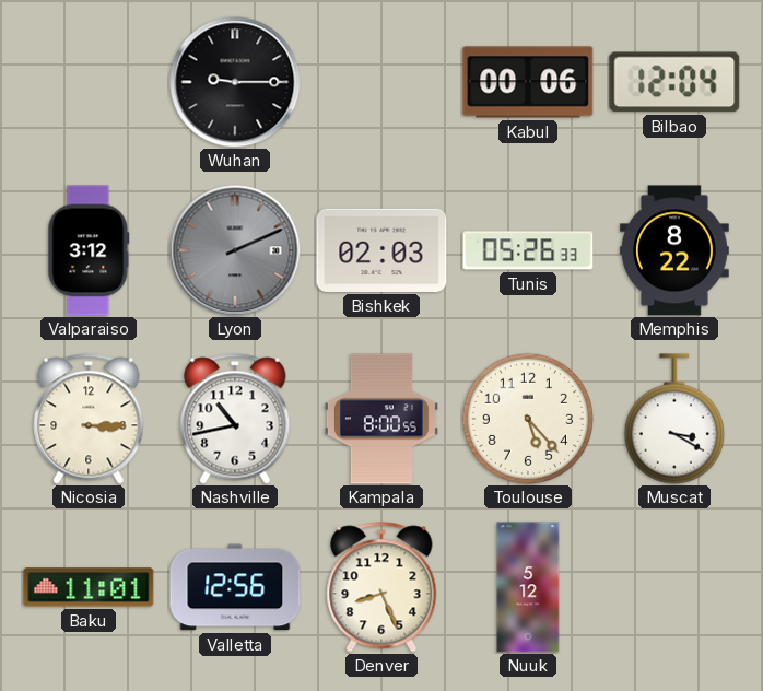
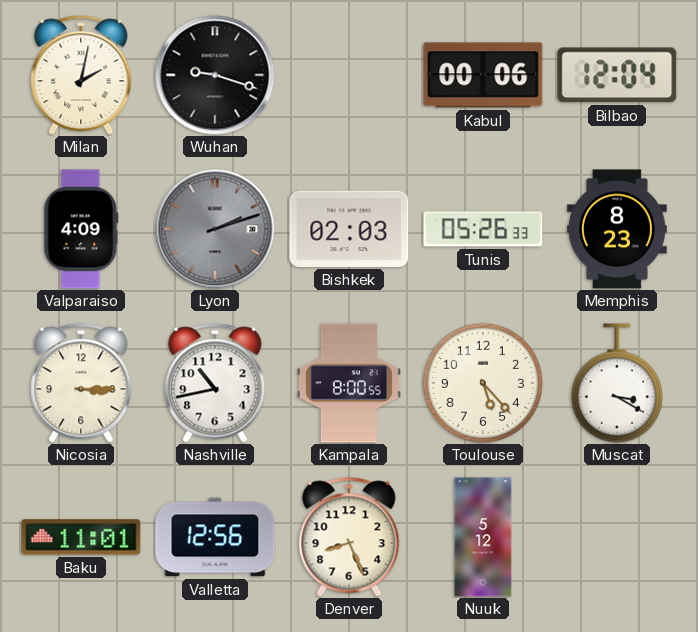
Milan: none -> 2:02 (81, 75)
Wuhan: 9:15 -> 9:18 (215, 75)
Valparaiso: 3:12 -> 4:09 (81, 229)
Lyon: 2:11 -> 2:12 (215, 229)
Memphis: 8:22 -> 8:23 (617, 229)
